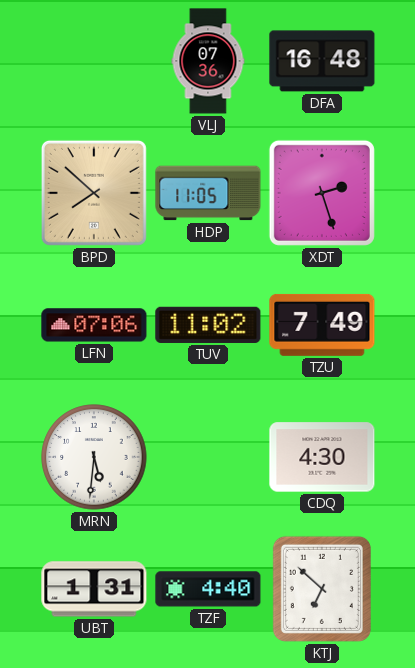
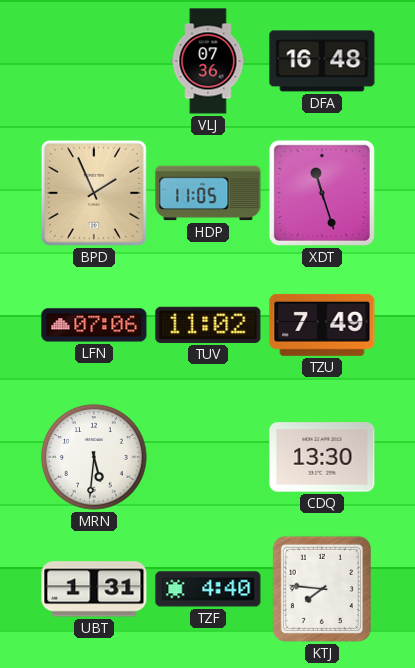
BPD: 7:52 -> 1:56 (94, 193)
XDT: 2:27 -> 11:27 (322, 193)
CDQ: 4:30 -> 13:30 (322, 457)
KTJ: 6:52 -> 7:46 (322, 589)
